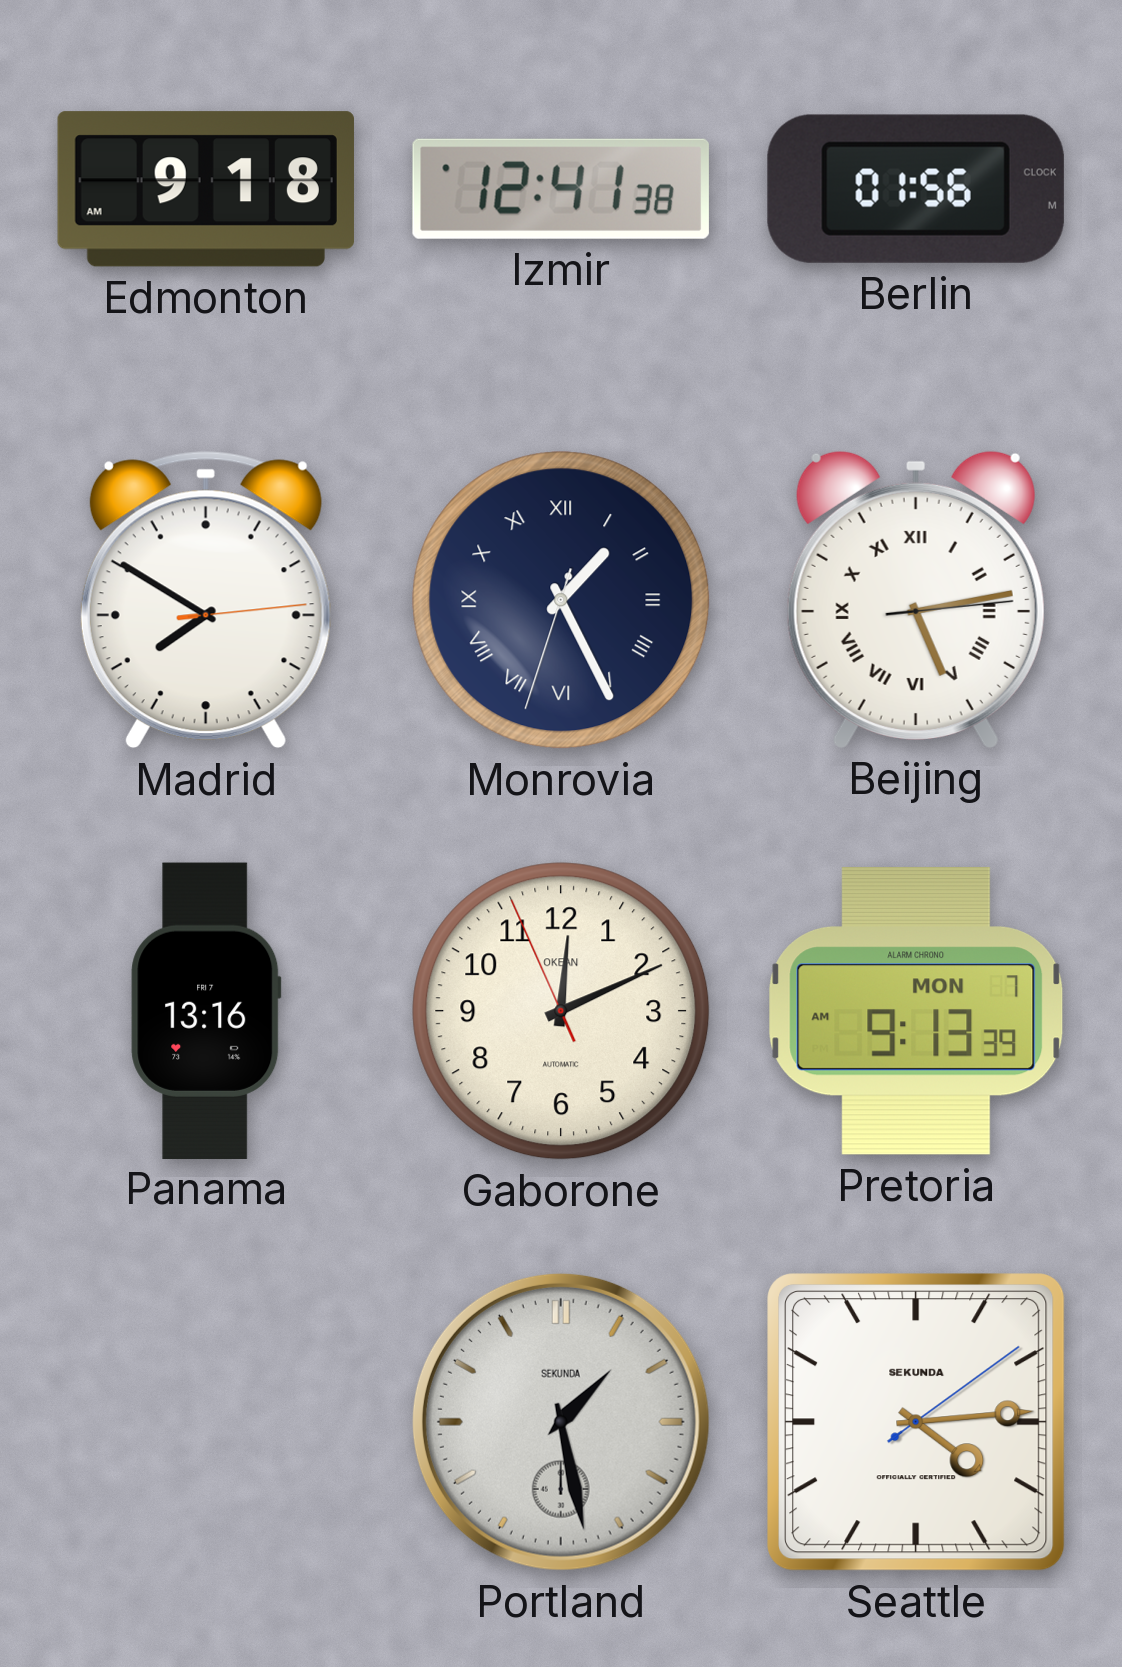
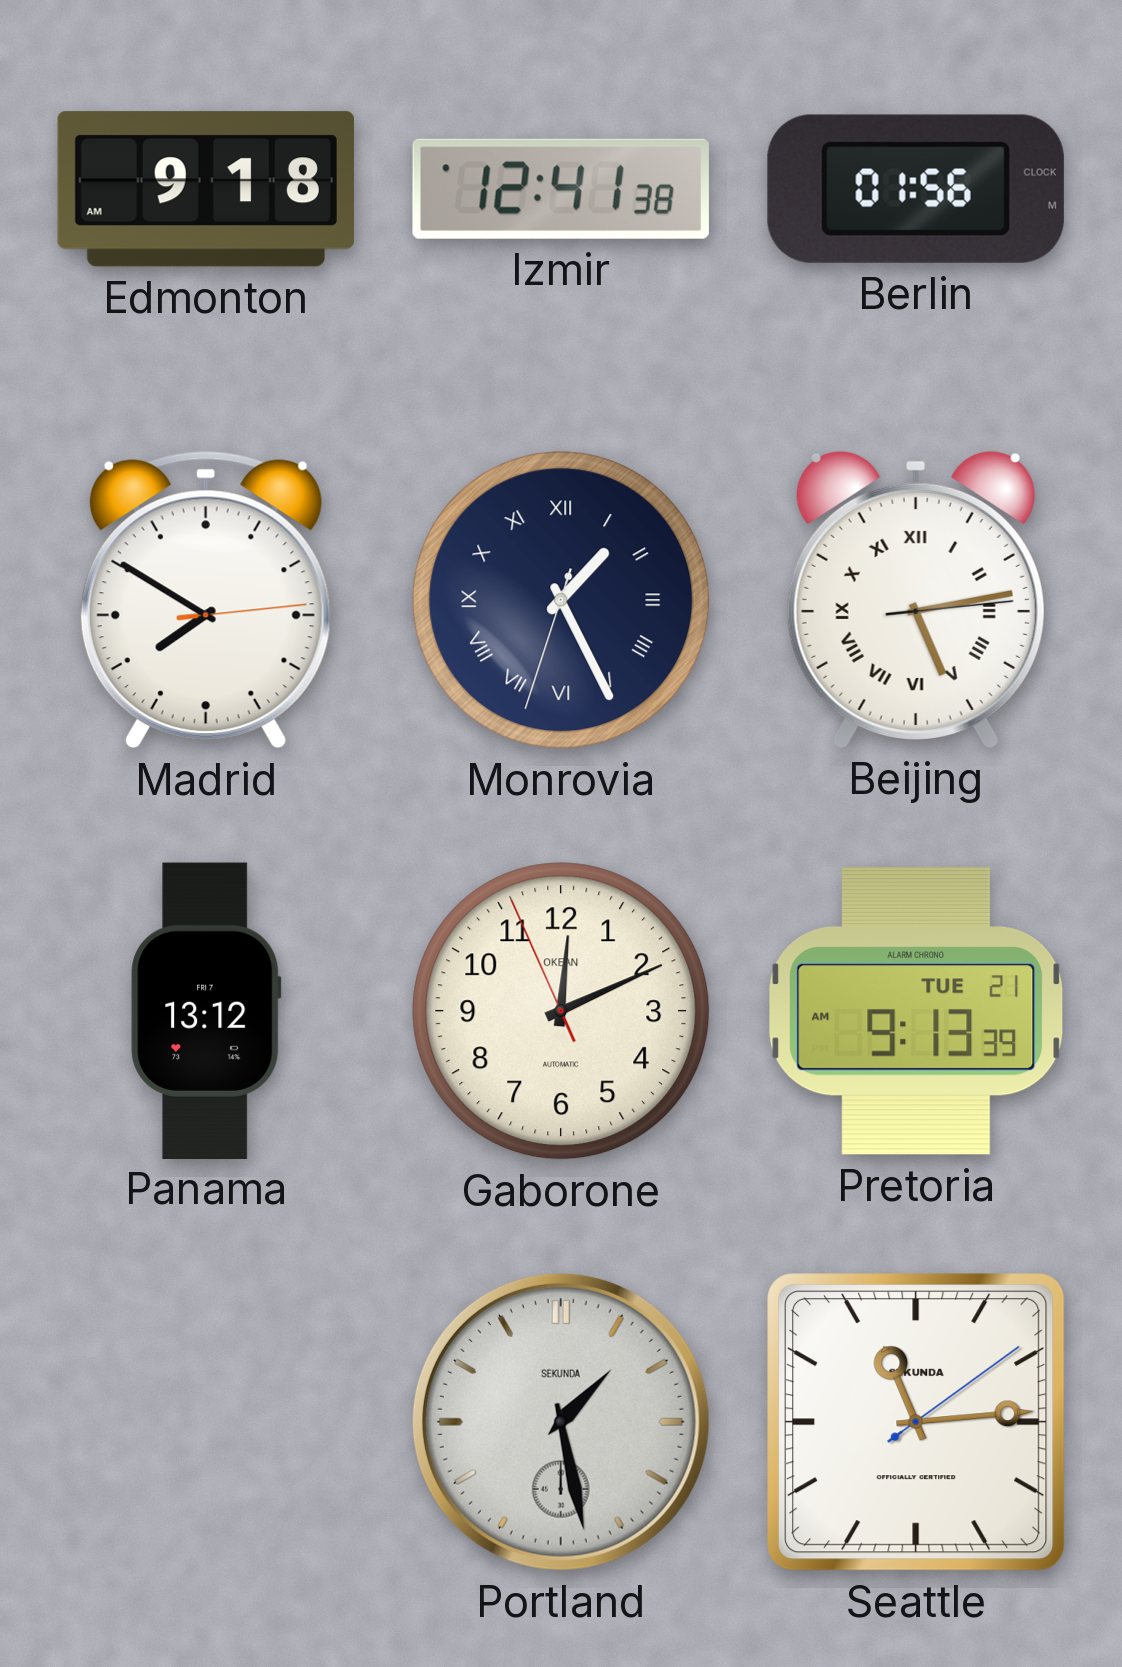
Panama: 13:16 -> 13:12 (206, 1010)
Pretoria date: MON 7 -> TUE 21 (916, 1011)
Seattle: 4:14 -> 11:14 (917, 1423)
